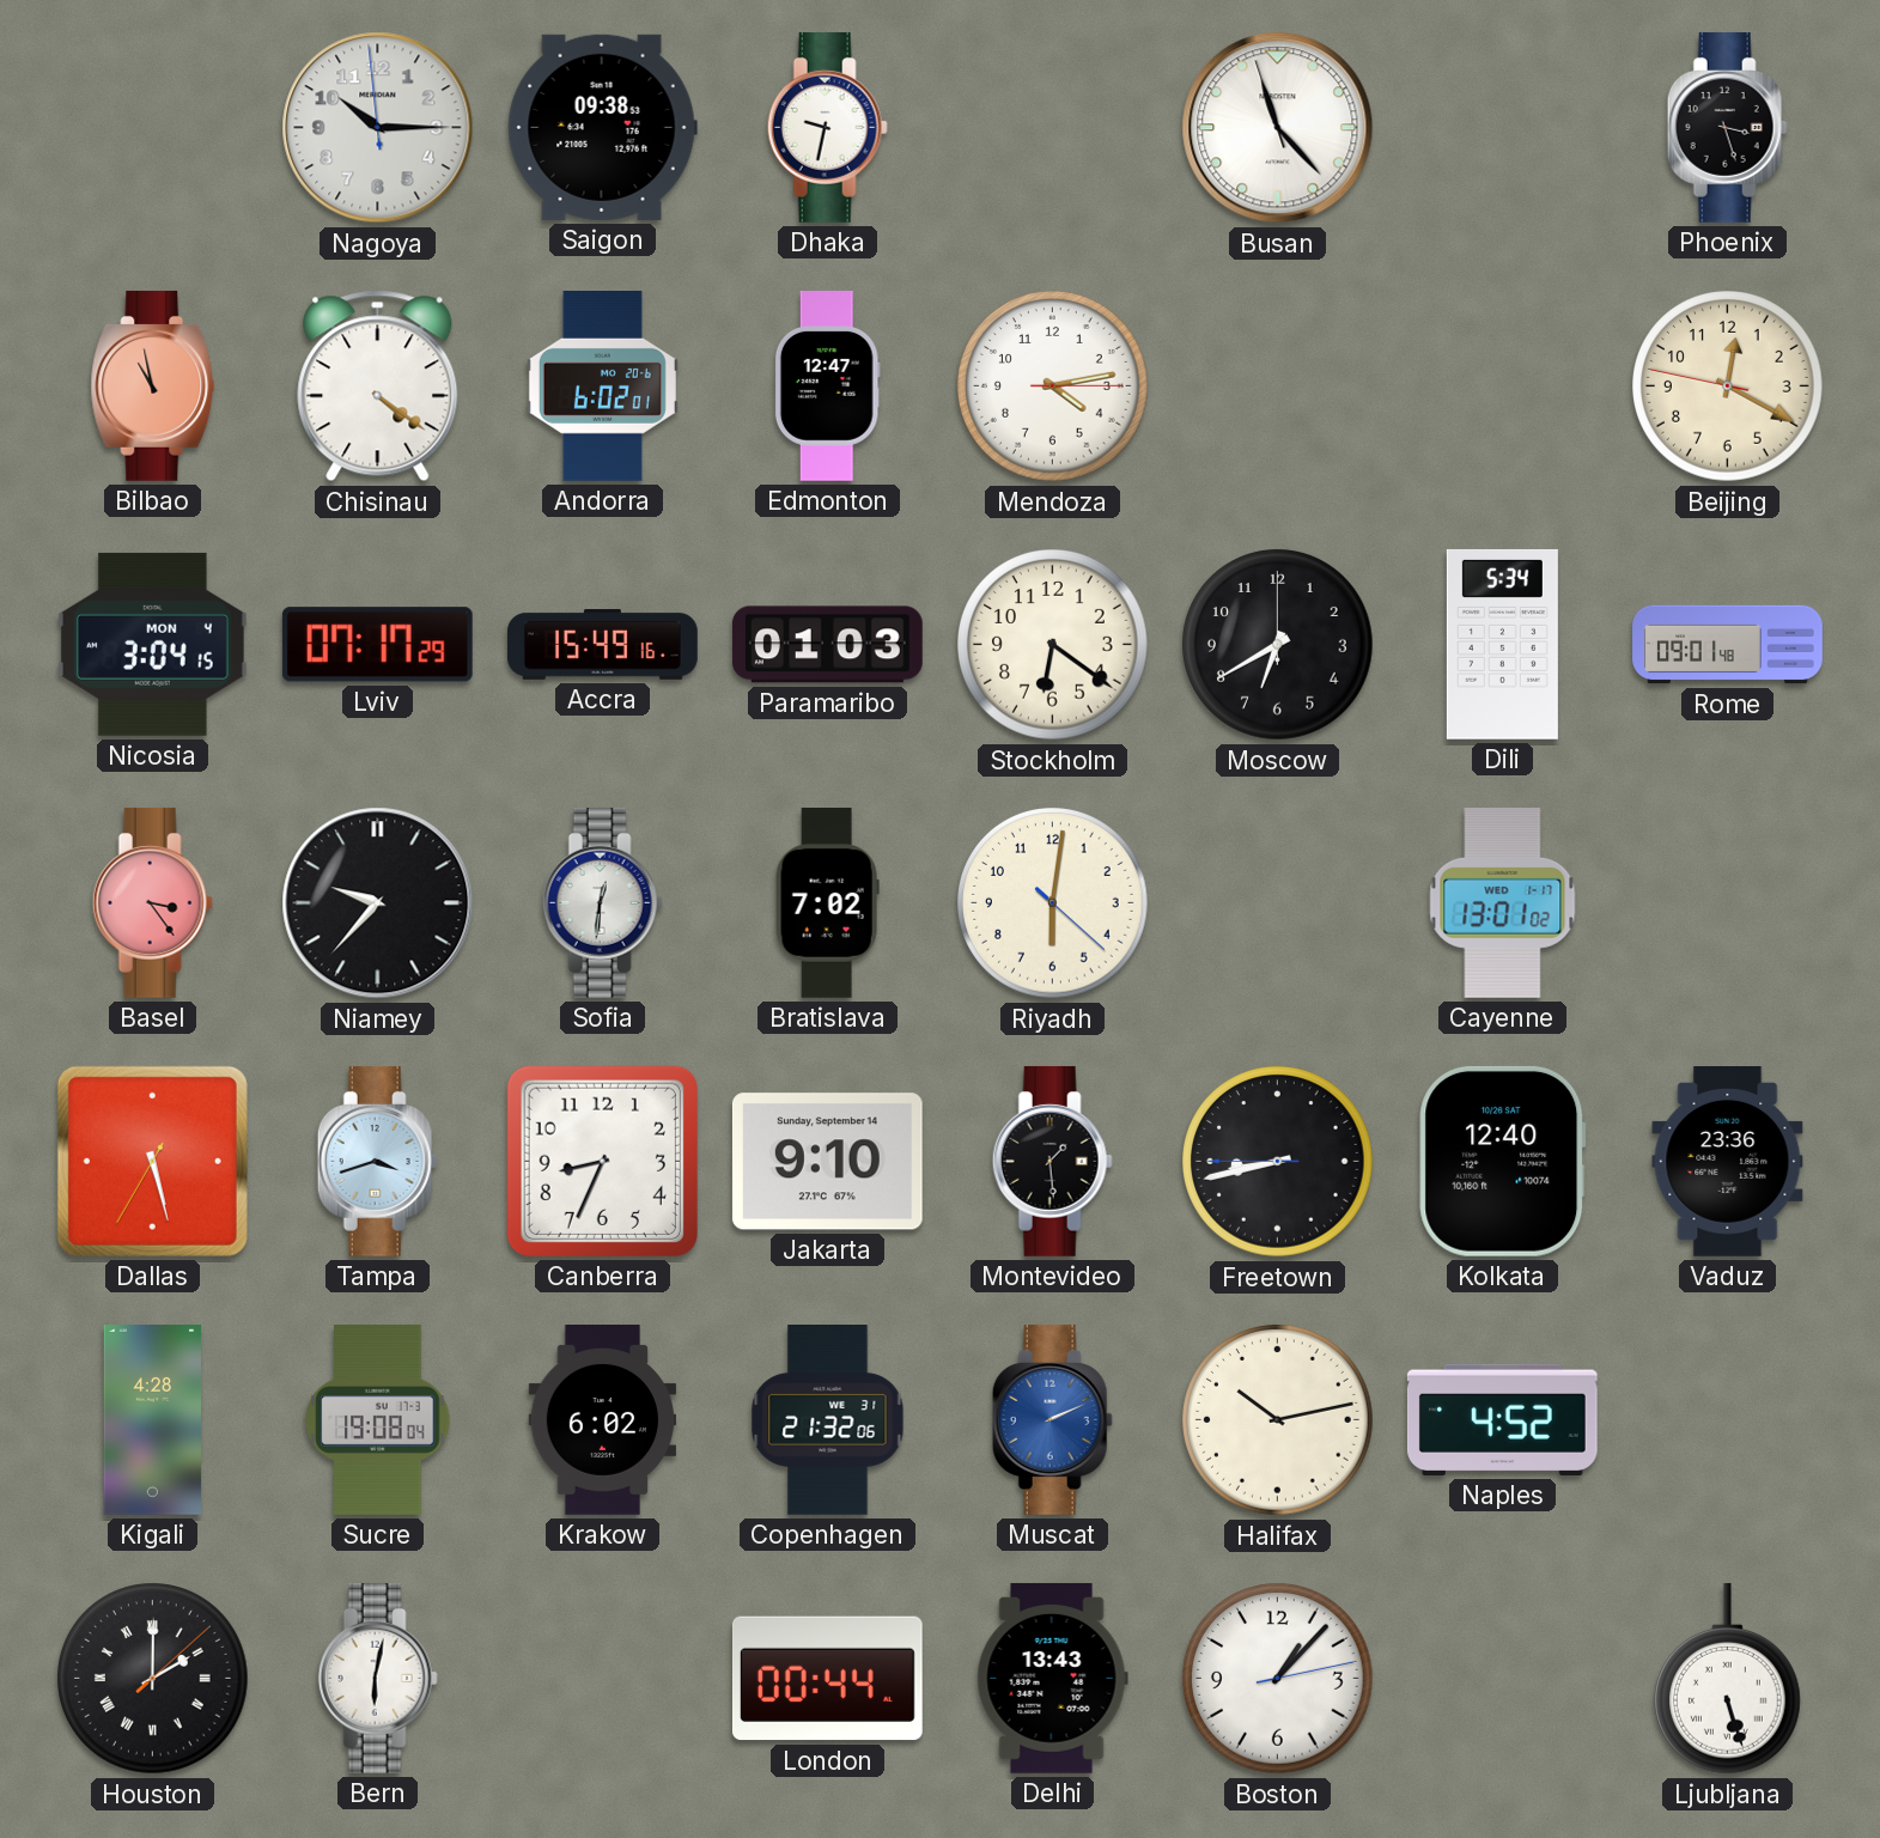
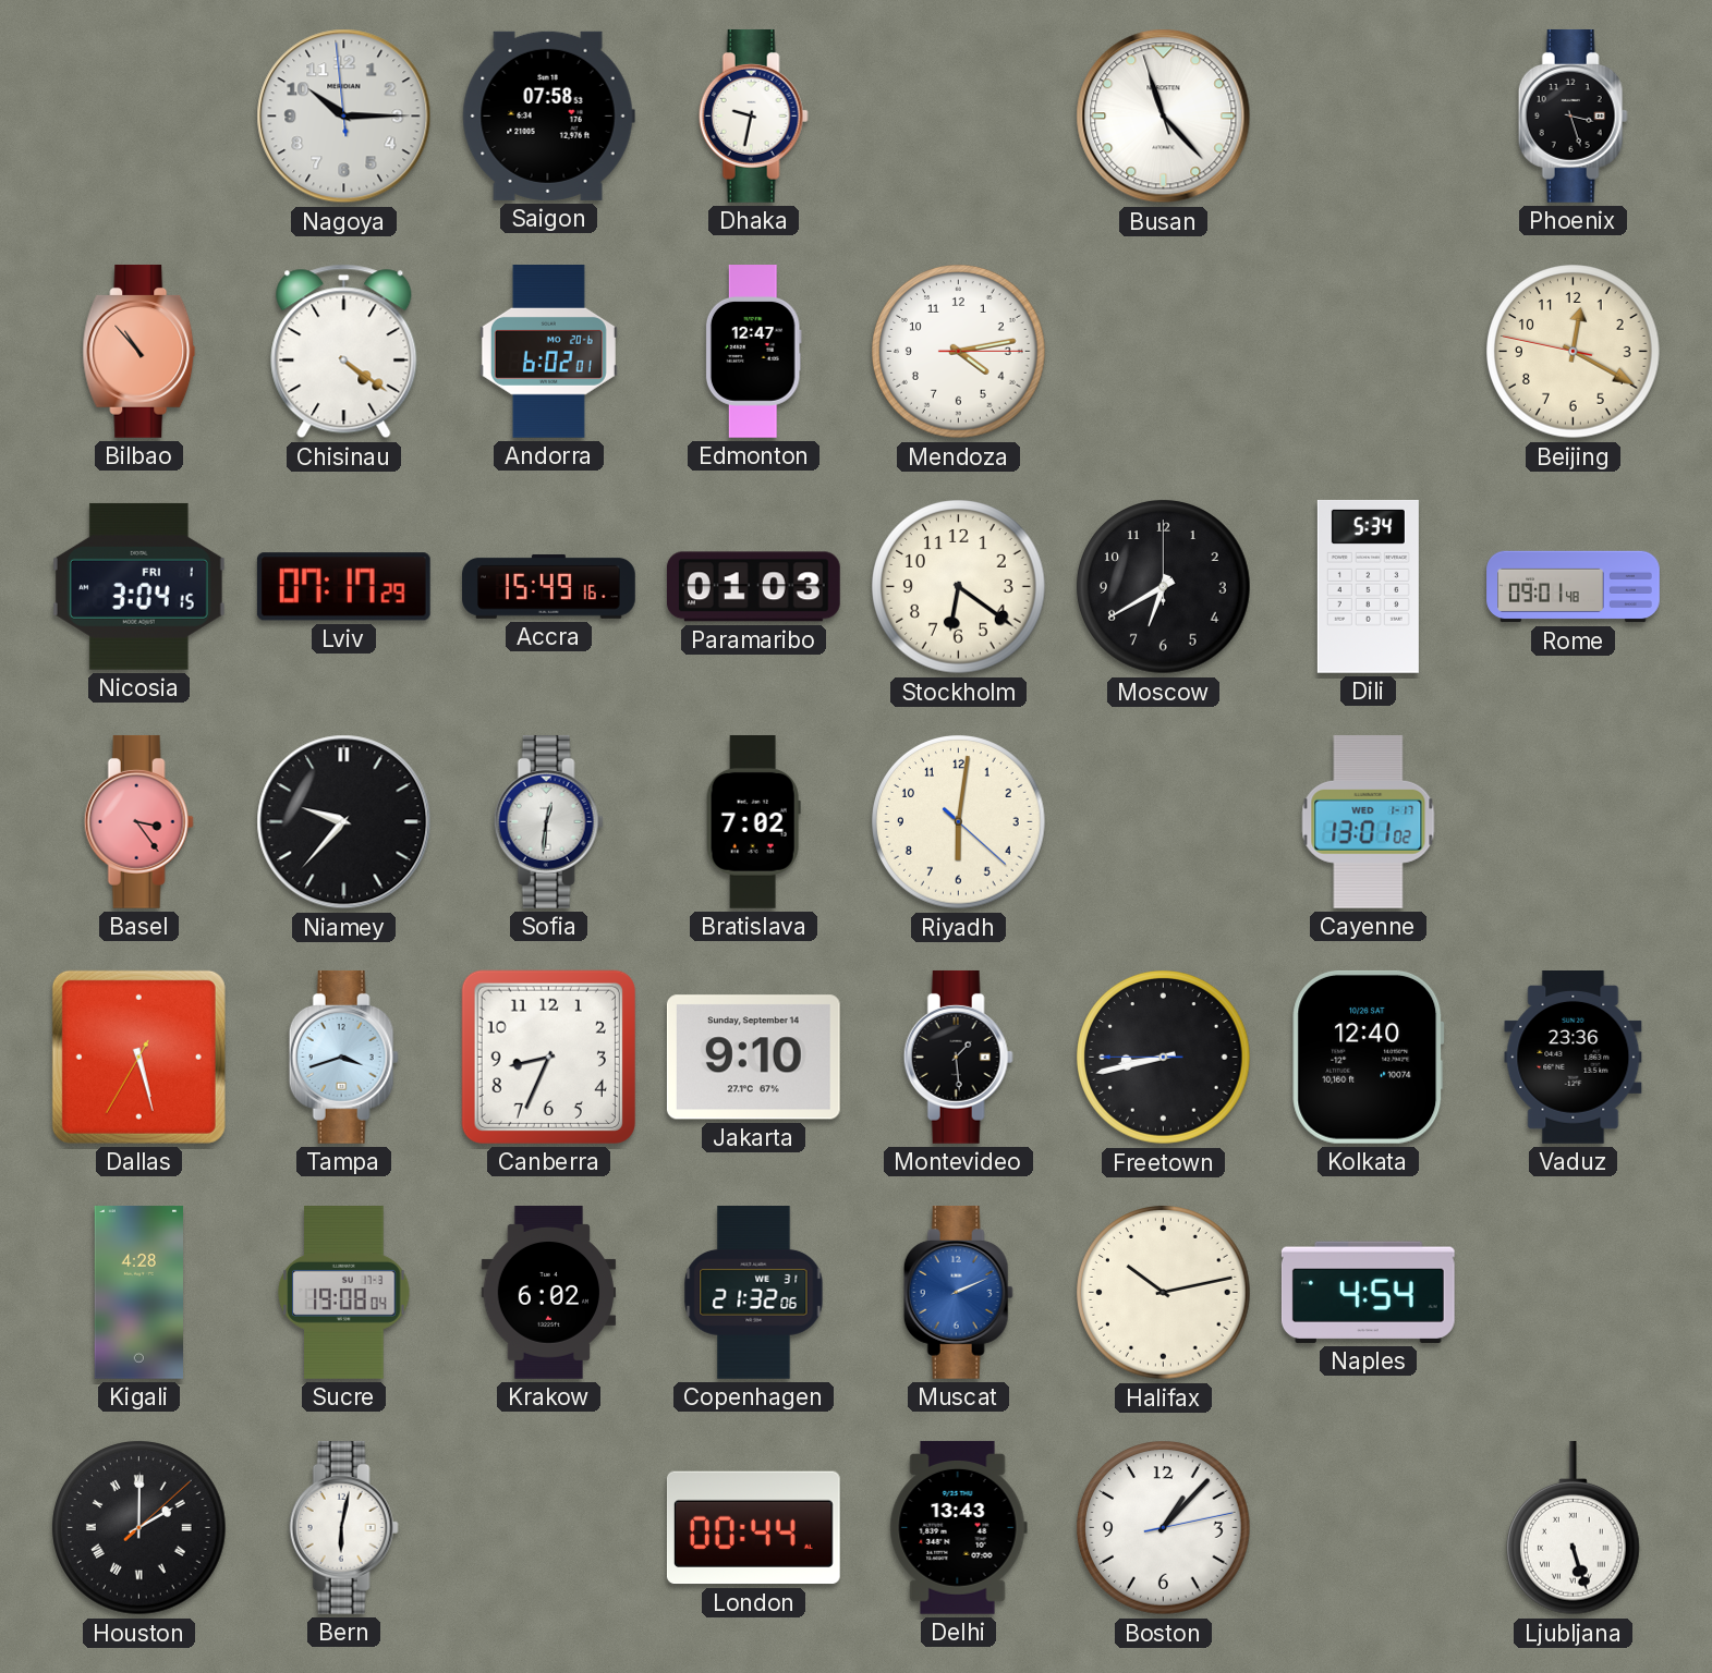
Saigon: 09:38 -> 07:58 (548, 115)
Bilbao: 10:58 -> 10:53 (139, 351)
Nicosia date: MON 4 -> FRI 1 (138, 586)
Naples: 4:52 -> 4:54 (1368, 1292)
